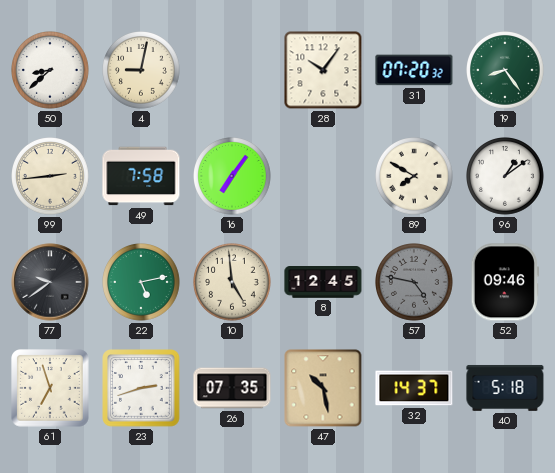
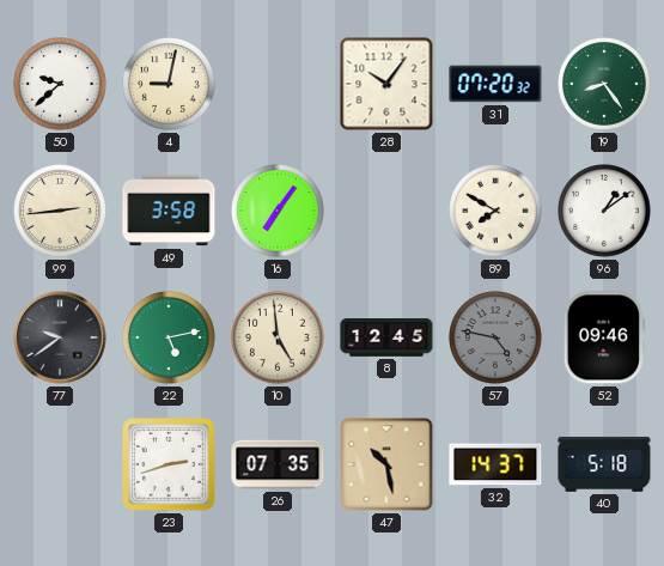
50: 8:38 -> 9:38 (61, 85)
49: 7:58 -> 3:58 (169, 211)
61: 6:57 -> none (50, 388)
